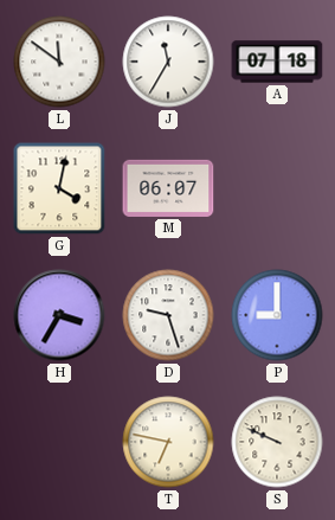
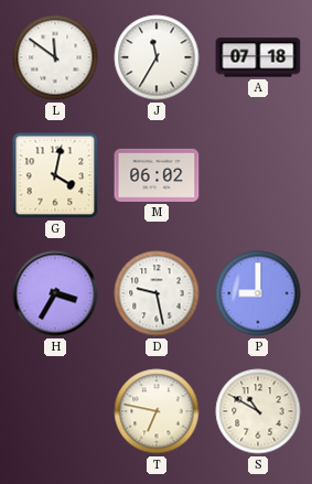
M: 06:07 -> 06:02 (157, 175)
D: 9:27 -> 9:28 (157, 293)
S: 9:49 -> 10:50 (258, 411)
